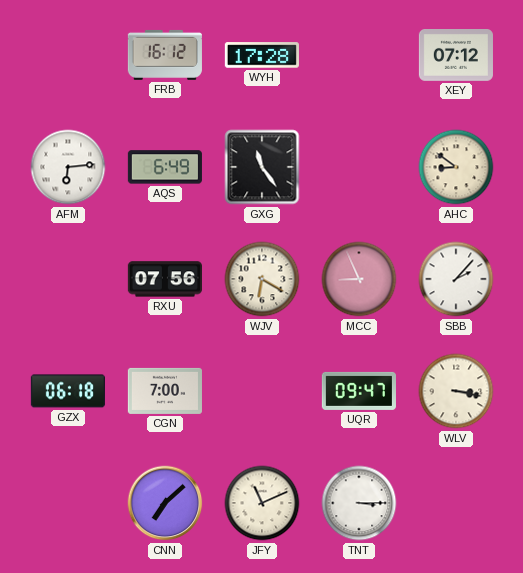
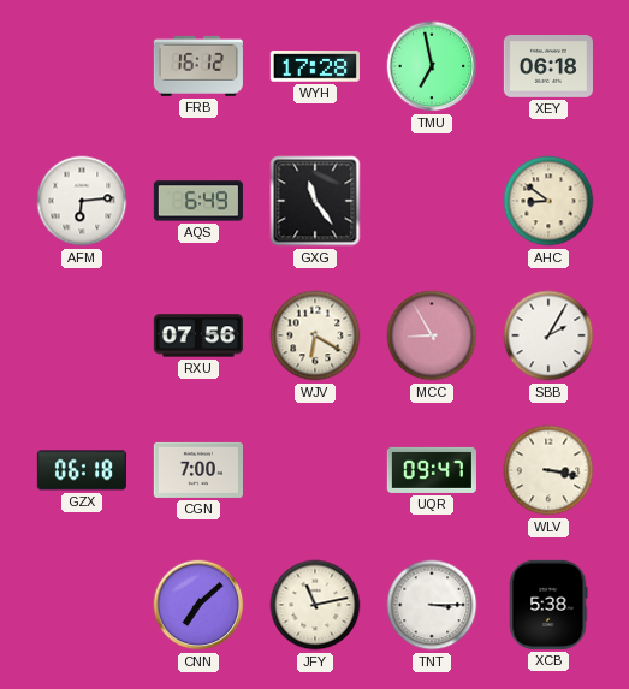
TMU: none -> 6:58 (432, 66)
XEY: 07:12 -> 06:18 (548, 67)
MCC: 8:56 -> 8:55 (432, 335)
SBB: 2:07 -> 2:05 (548, 335)
JFY: 11:11 -> 11:13 (315, 605)
XCB: none -> 5:38 (548, 605)
